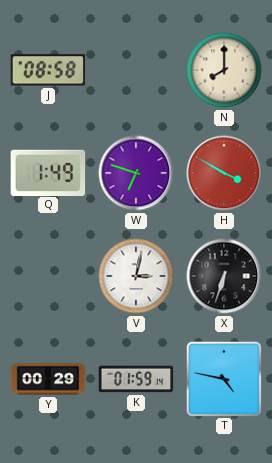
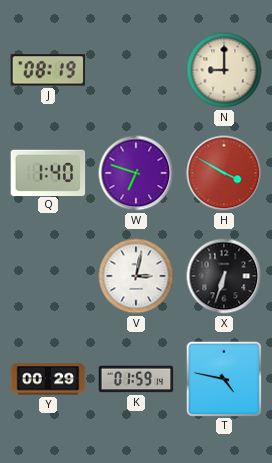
J: 08:58 -> 08:19 (48, 70)
N: 8:00 -> 9:00 (224, 70)
Q: 1:49 -> 1:40 (48, 172)
